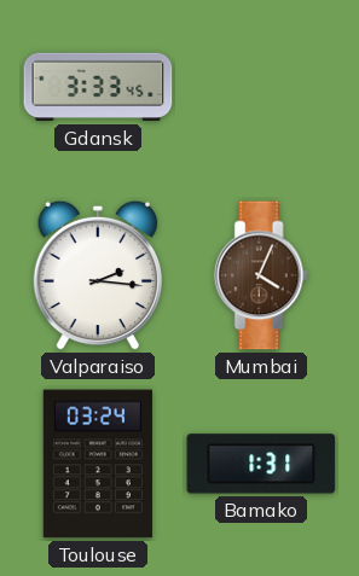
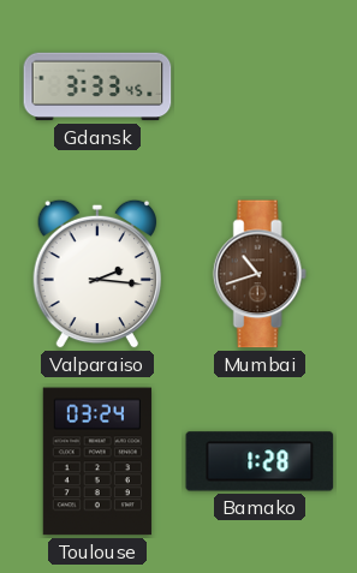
Mumbai: 4:04 -> 10:42 (260, 274)
Bamako: 1:31 -> 1:28 (260, 461)
